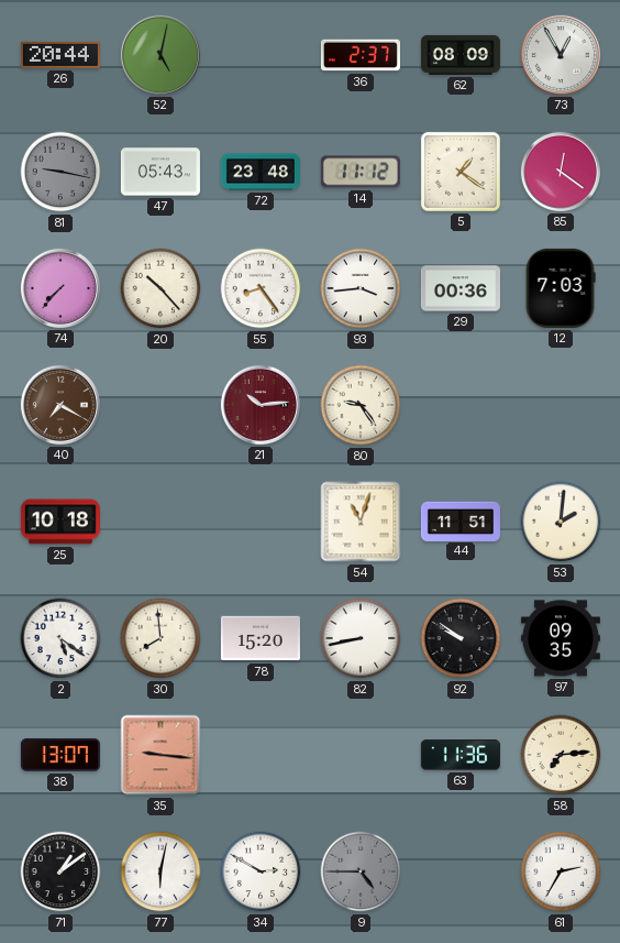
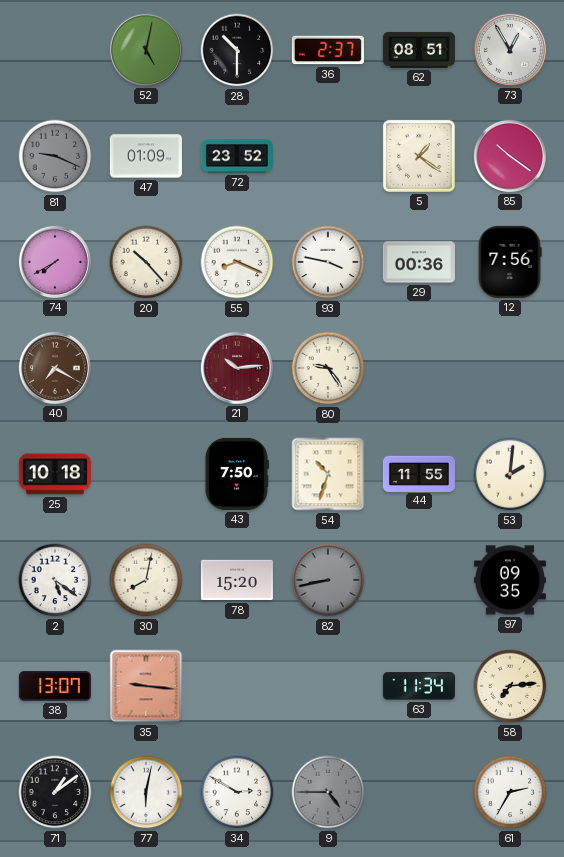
26: 20:44 -> none (60, 55)
28: none -> 10:30 (237, 50)
62: 08:09 -> 08:51 (419, 50)
81: 9:17 -> 9:19 (55, 156)
47: 05:43 -> 01:09 (146, 156)
72: 23:48 -> 23:52 (237, 156)
14: 11:12 -> none (361, 172)
85: 12:21 -> 10:21 (510, 156)
74: 7:37 -> 7:40 (55, 262)
55: 8:24 -> 8:19 (237, 262)
93: 3:44 -> 3:47 (328, 262)
12: 7:03 -> 7:56 (510, 262)
43: none -> 7:50 (237, 474)
54: 11:03 -> 10:33 (328, 474)
44: 11:51 -> 11:55 (419, 473)
30: 7:59 -> 8:02 (146, 580)
82 dial: white -> grey (328, 580)
92: 9:51 -> none (461, 638)
63: 11:36 -> 11:34 (419, 686)
